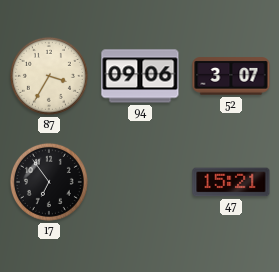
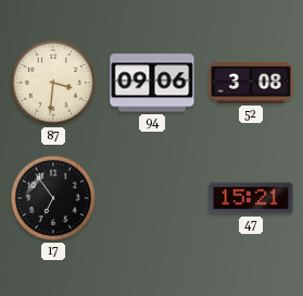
87: 3:35 -> 3:31 (53, 83)
52: 3:07 -> 3:08 (251, 83)
